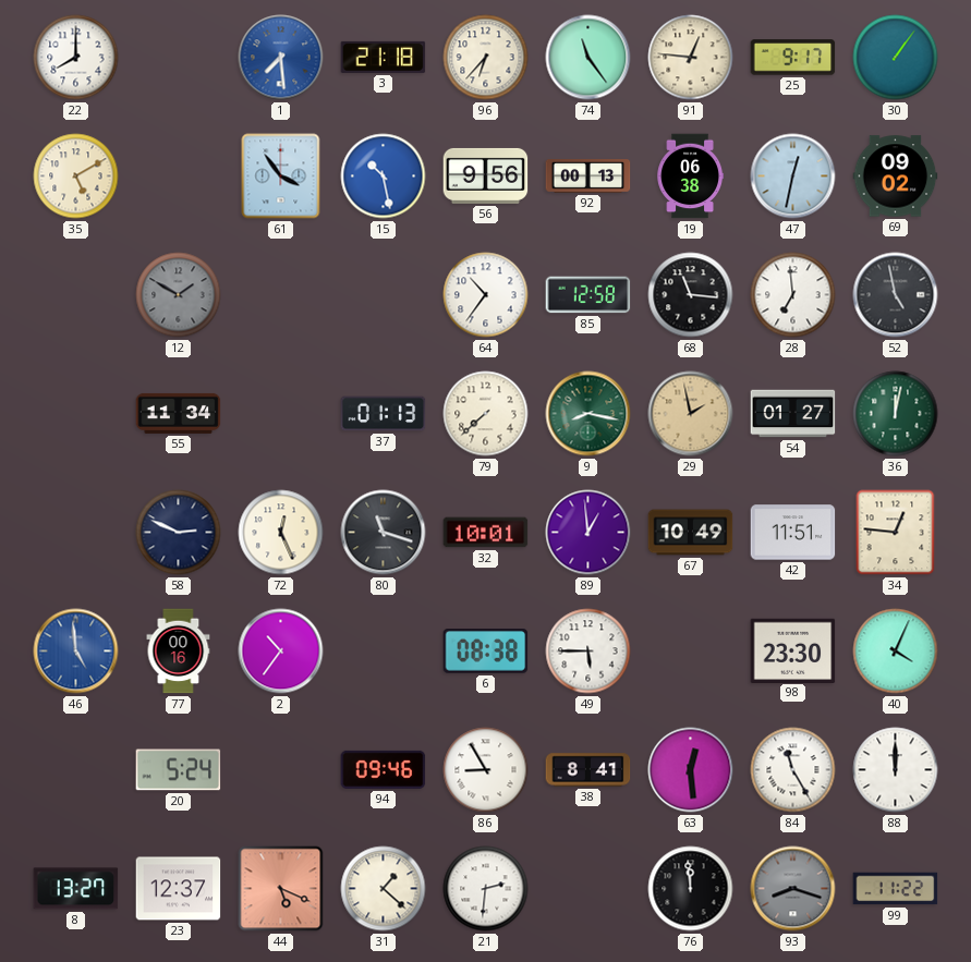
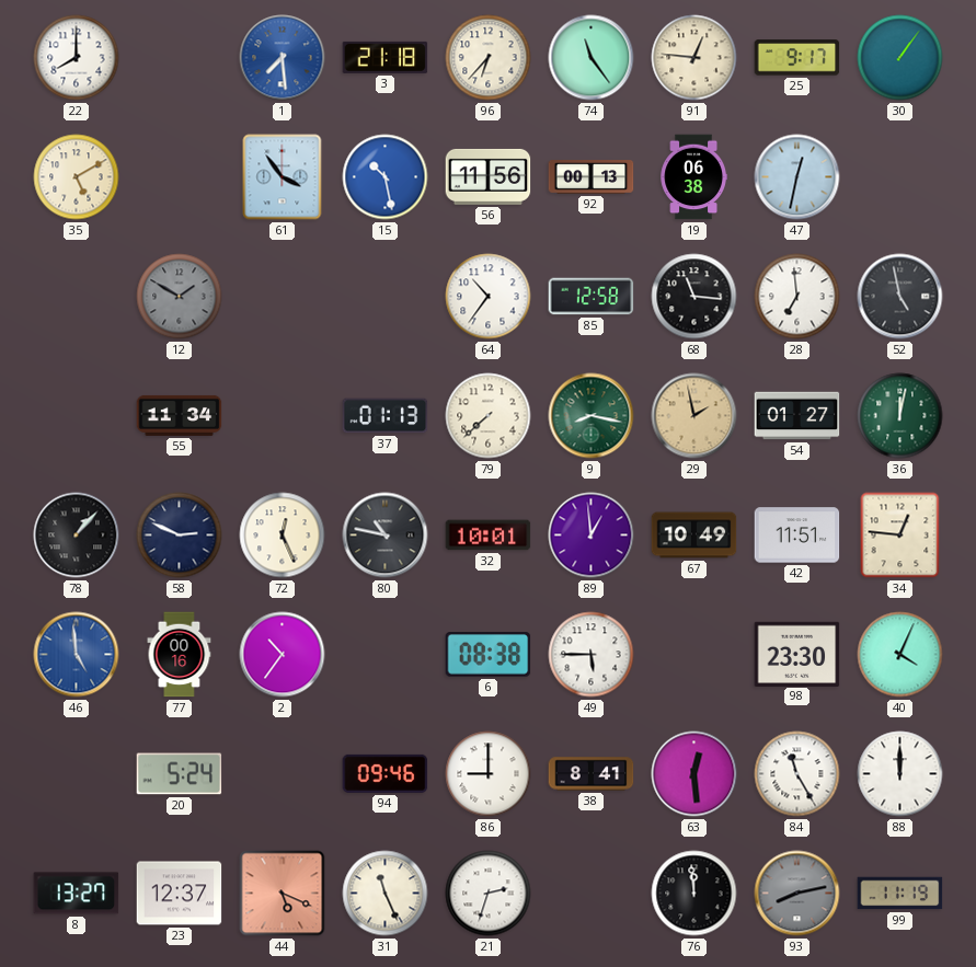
56: 9:56 -> 11:56 (489, 176)
69: 09:02 -> none (896, 176)
78: none -> 1:07 (77, 536)
80: 11:18 -> 10:47 (386, 536)
86: 8:55 -> 9:00 (489, 774)
31: 1:22 -> 11:26 (386, 894)
21: 2:31 -> 2:33 (489, 894)
93: 8:18 -> 8:13 (797, 894)
99: 11:22 -> 11:19 (900, 894)
